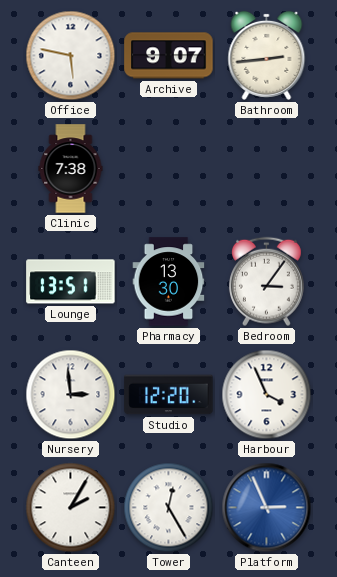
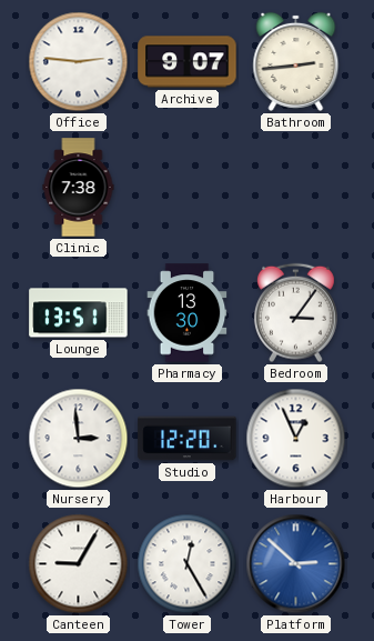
Office: 5:47 -> 2:46 (79, 62)
Harbour: 3:56 -> 12:56 (296, 439)
Canteen: 2:05 -> 9:05 (79, 564)
Platform: 2:56 -> 2:52 (296, 564)
